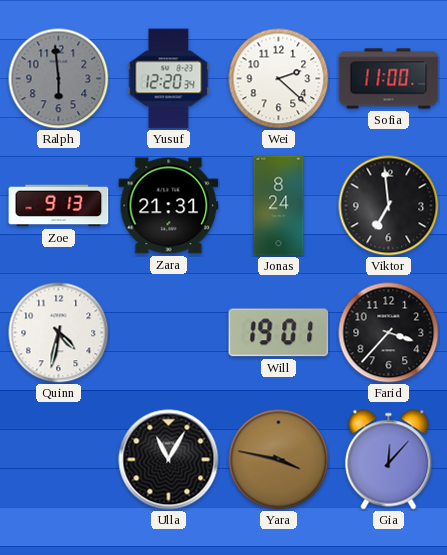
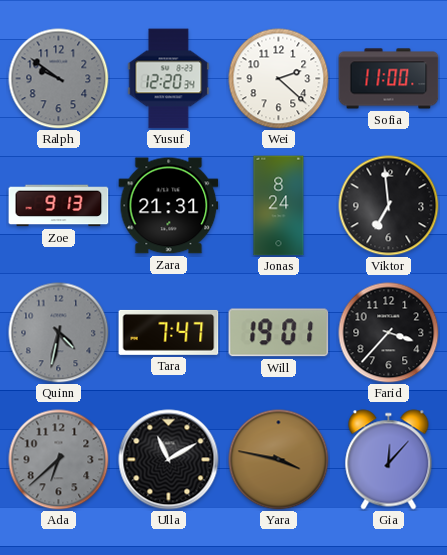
Ralph: 5:59 -> 9:51 (59, 79)
Quinn dial: white -> grey (59, 333)
Tara: none -> 7:47 (169, 332)
Ada: none -> 6:38 (59, 460)
Ulla: 11:05 -> 11:10 (169, 460)
